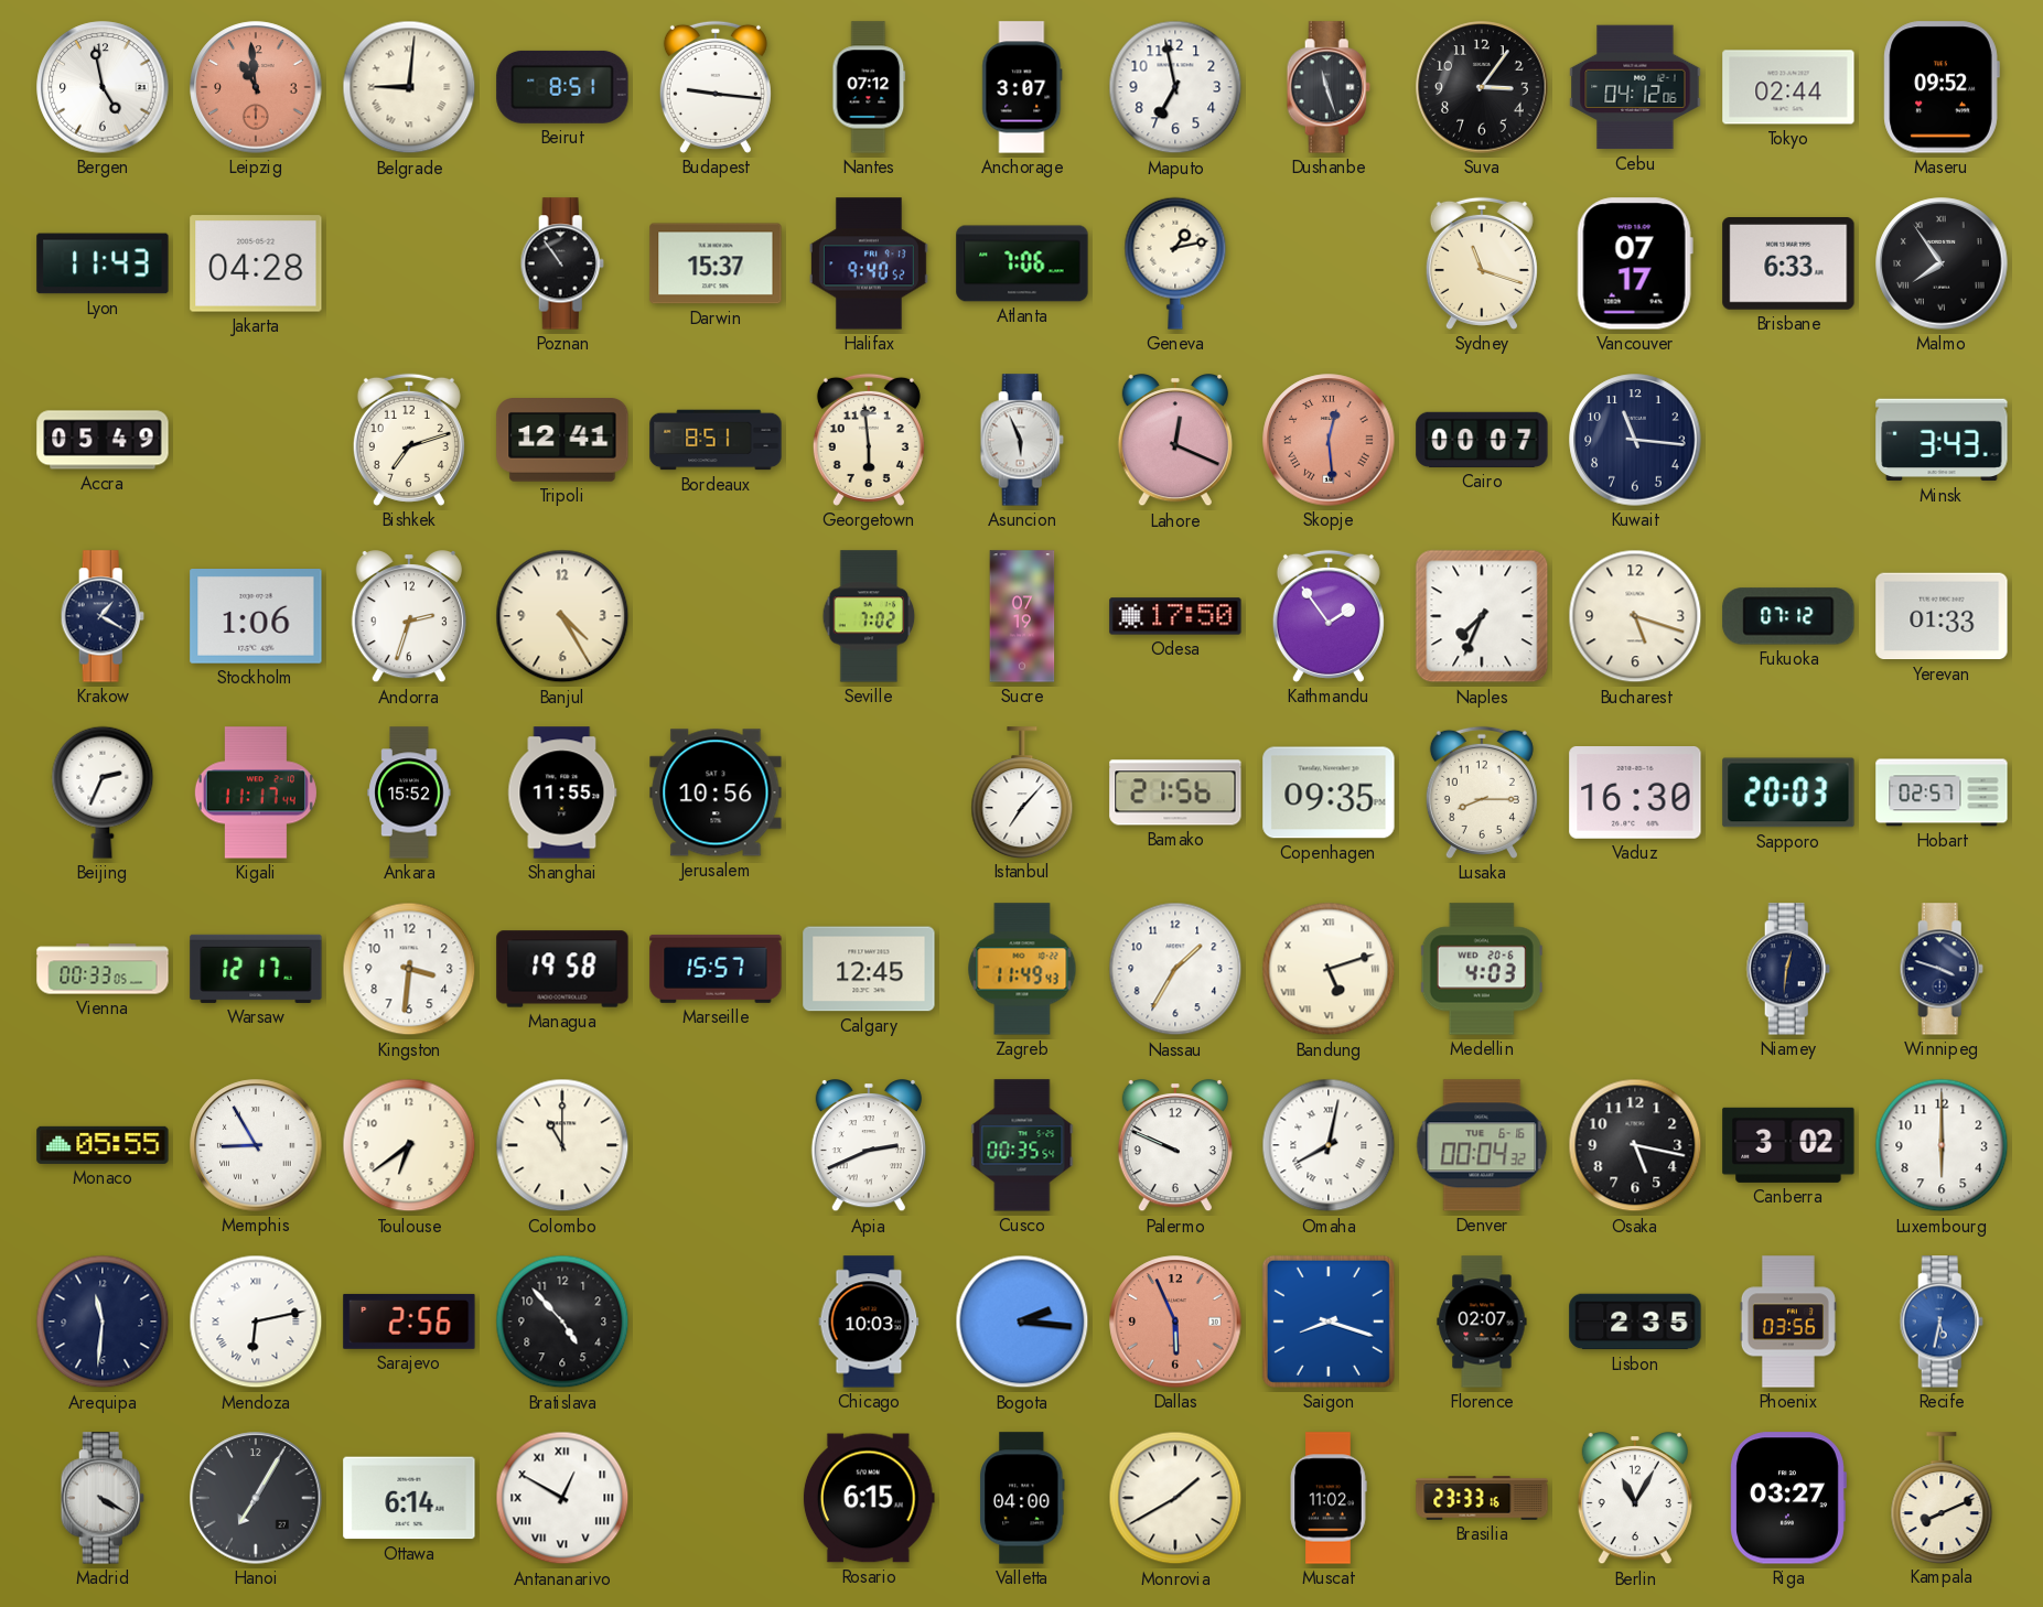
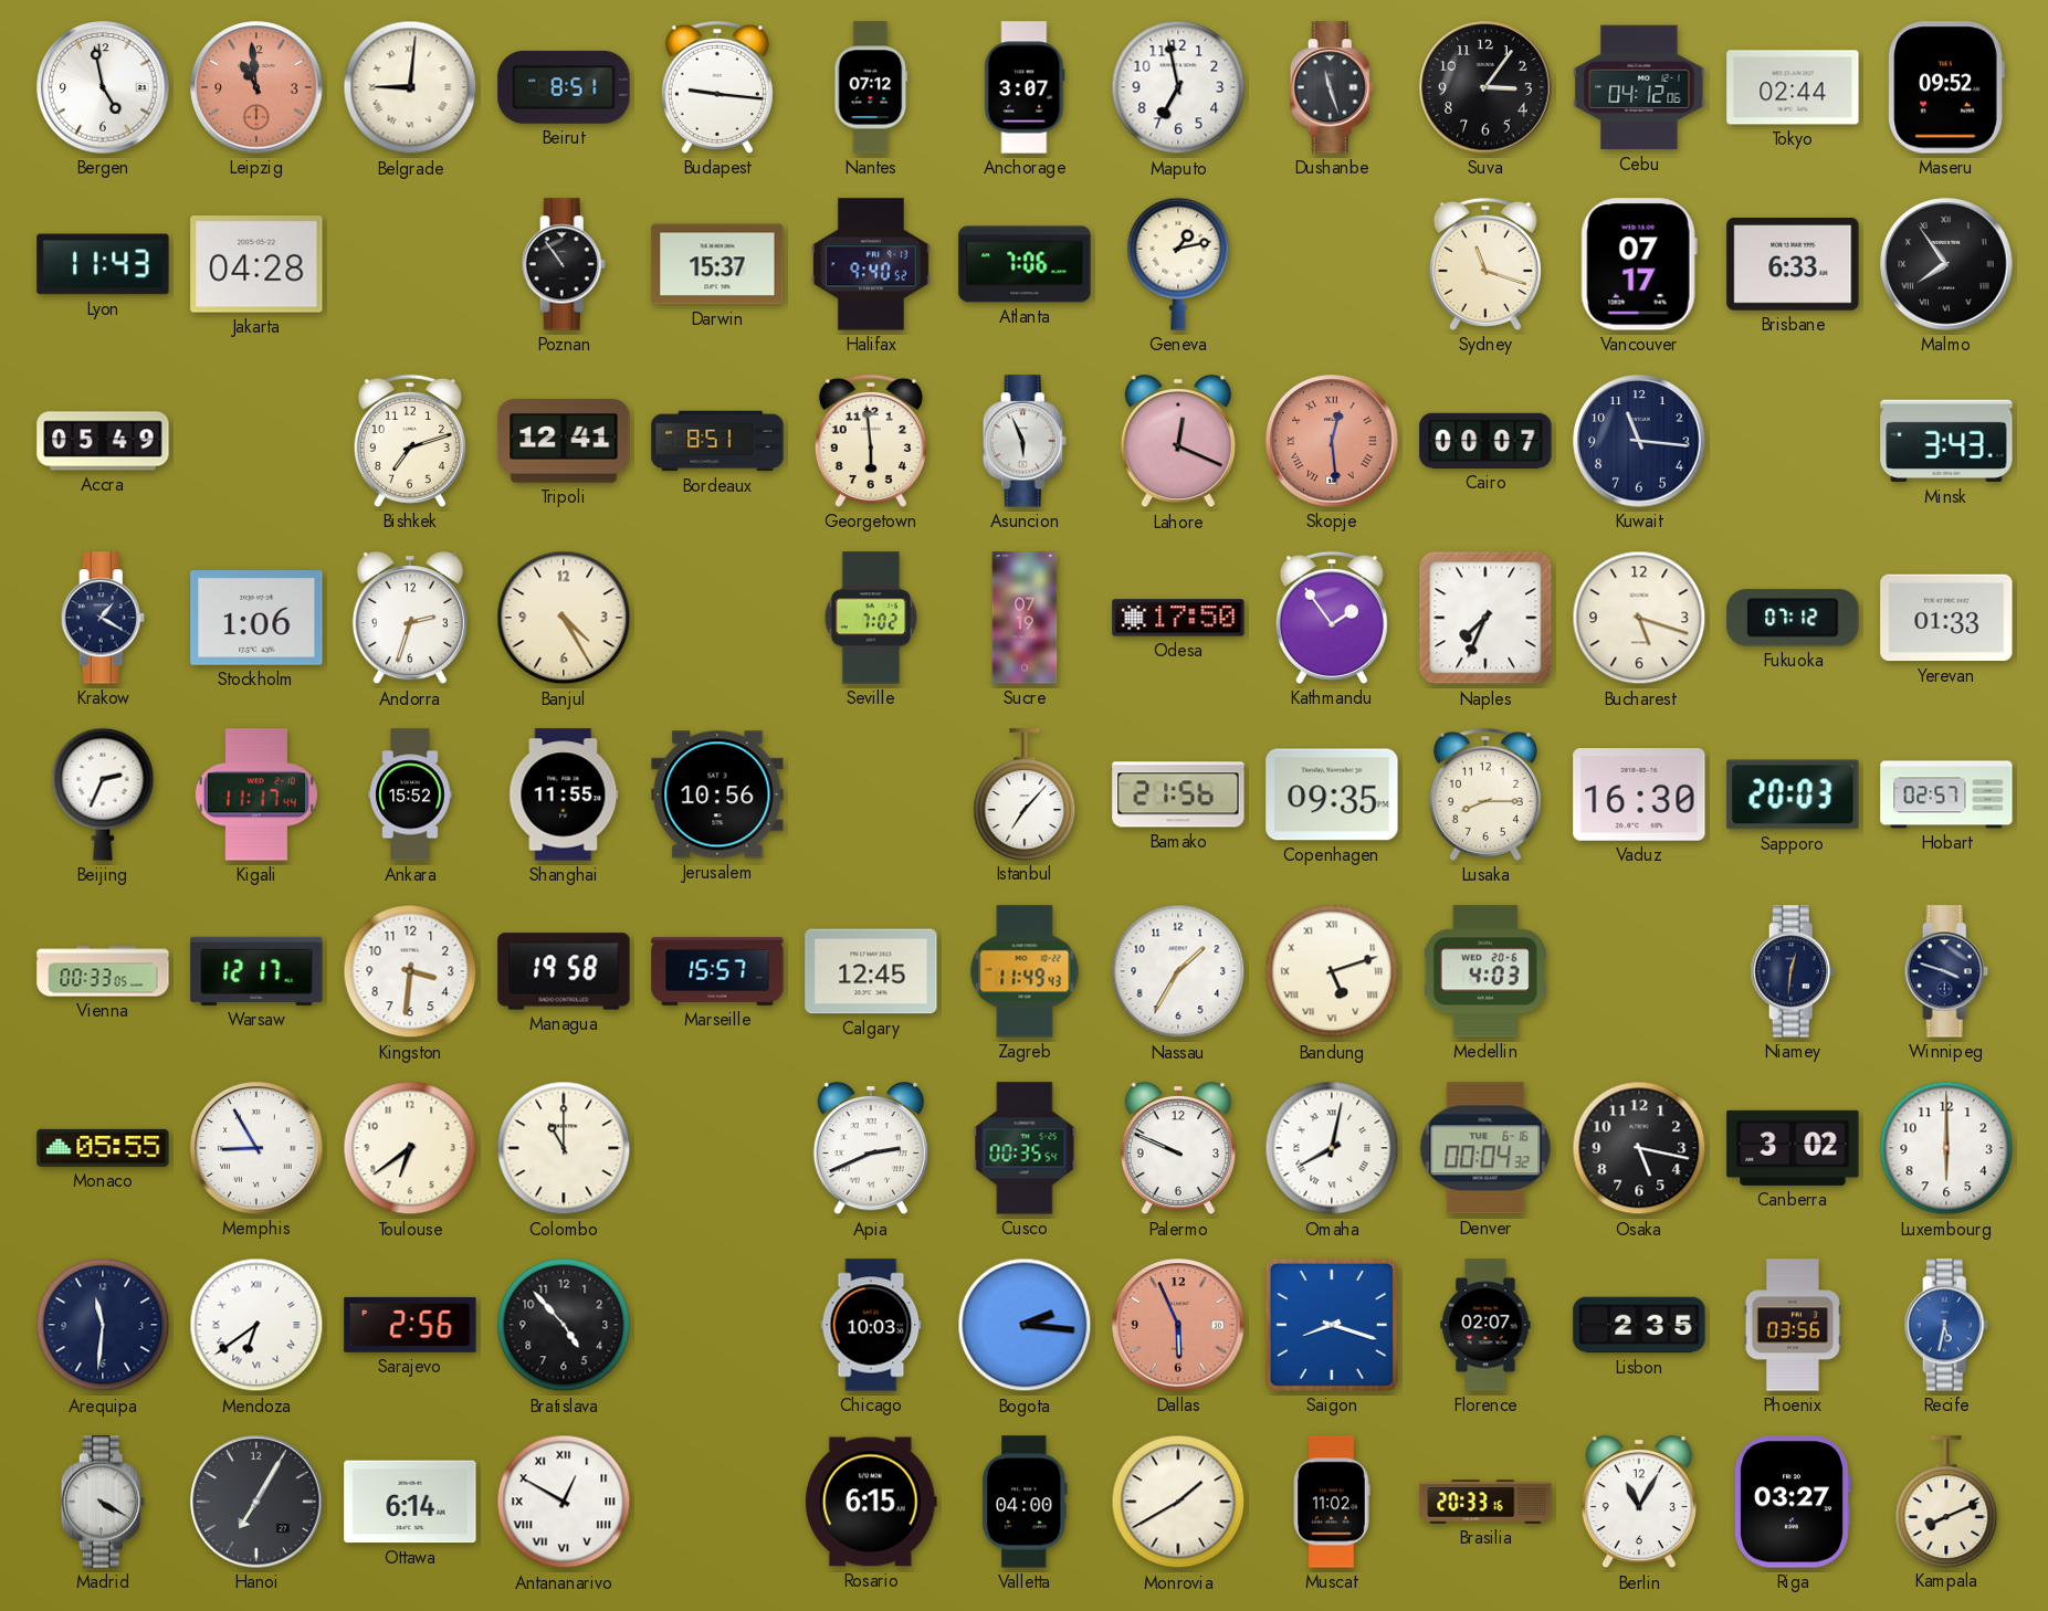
Mendoza: 6:13 -> 6:39 (256, 1325)
Brasilia: 23:33 -> 20:33 (1485, 1502)
